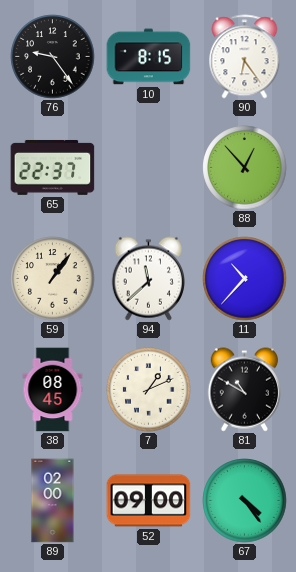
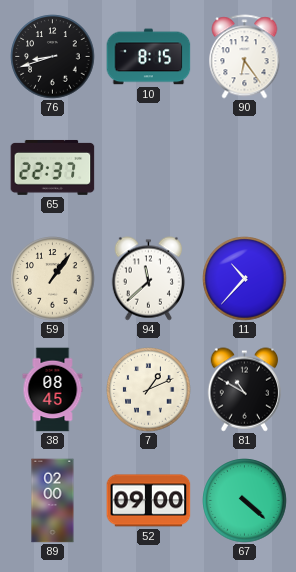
76: 9:24 -> 8:42 (53, 57)
88: 12:53 -> none (245, 168)
67: 4:24 -> 4:22 (245, 501)
